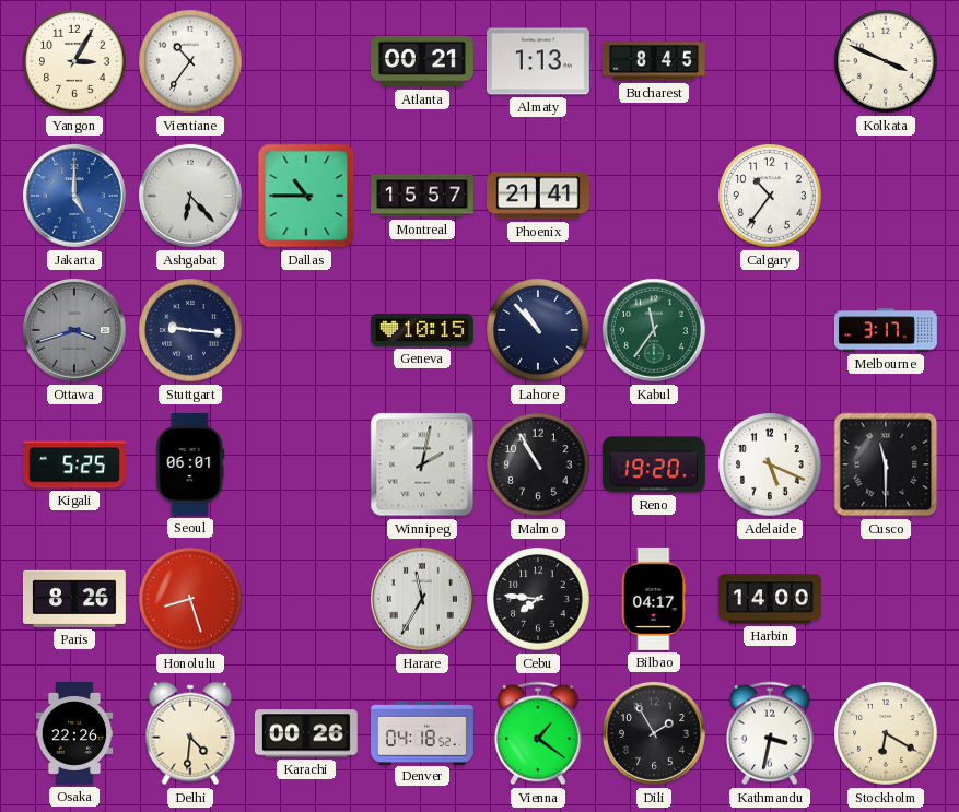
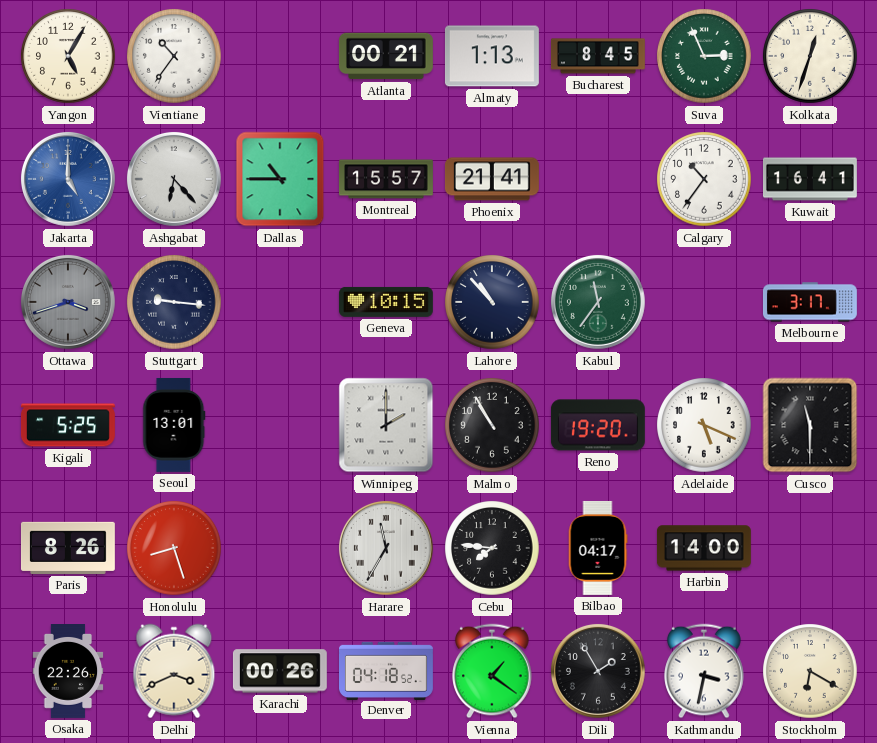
Yangon: 3:05 -> 5:05 (68, 56)
Suva: none -> 2:56 (704, 56)
Kolkata: 3:49 -> 12:33 (810, 56)
Kuwait: none -> 16:41 (811, 179)
Seoul: 06:01 -> 13:01 (174, 425)
Winnipeg: 2:02 -> 2:00 (386, 425)
Delhi: 4:31 -> 3:41 (174, 671)
